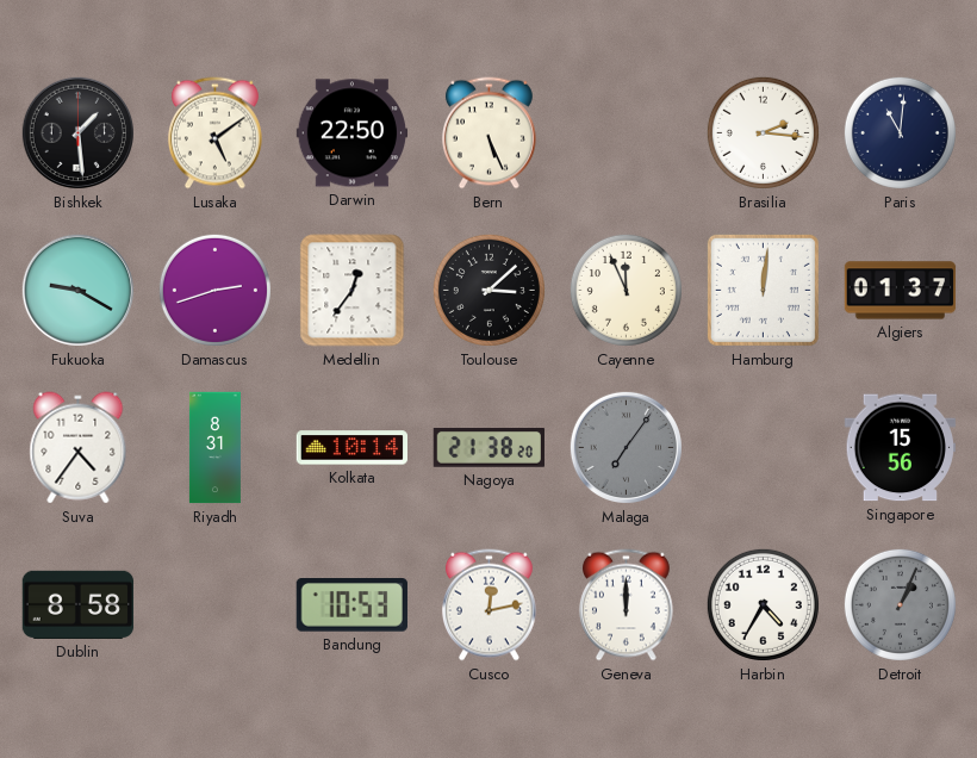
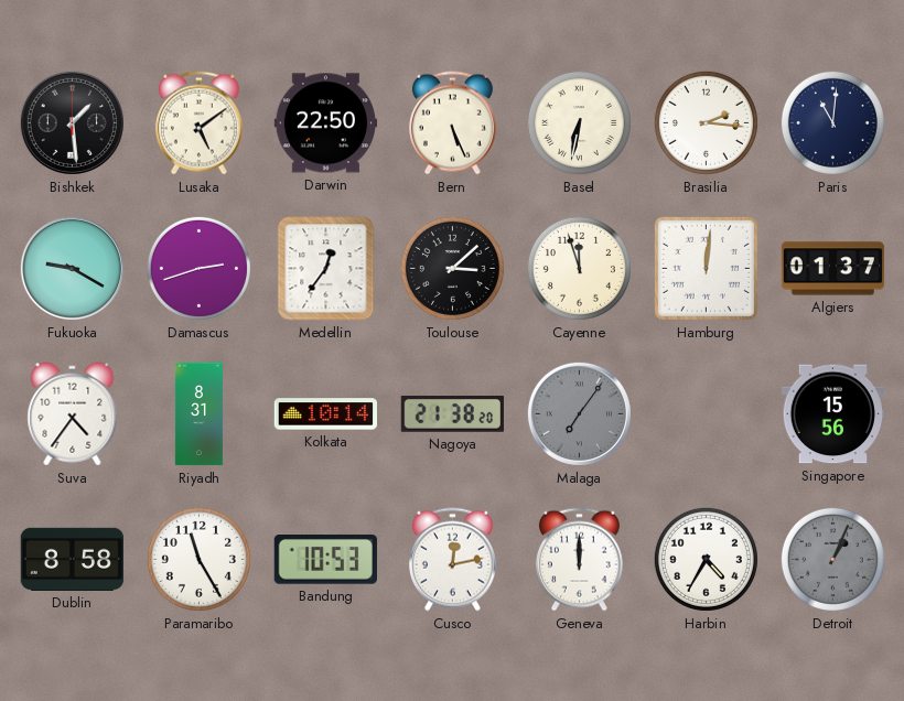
Basel: none -> 6:32 (579, 122)
Cayenne: 11:56 -> 11:57 (579, 268)
Paramaribo: none -> 11:25 (198, 559)
